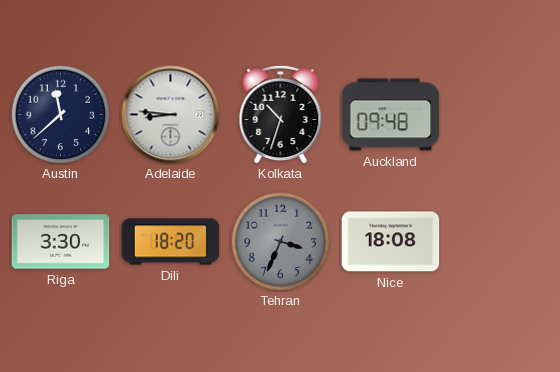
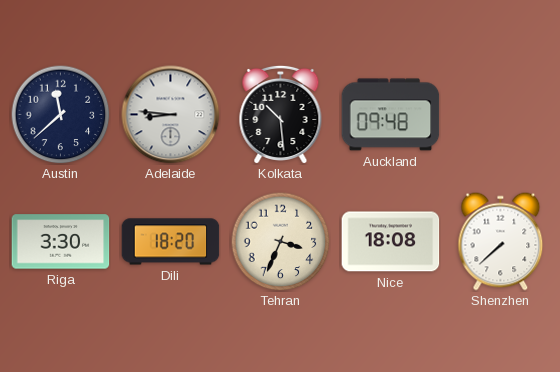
Kolkata: 10:33 -> 10:29 (281, 114)
Tehran dial: grey -> cream (281, 242)
Shenzhen: none -> 7:38 (501, 242)
